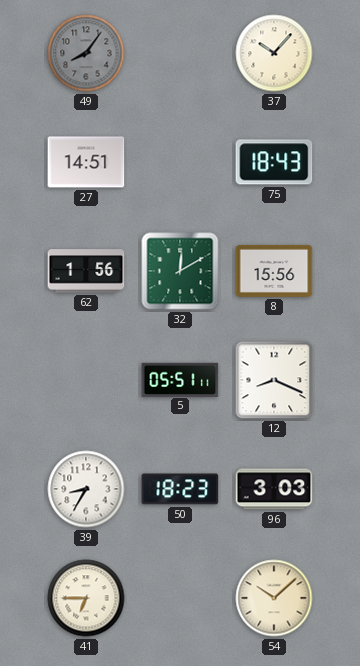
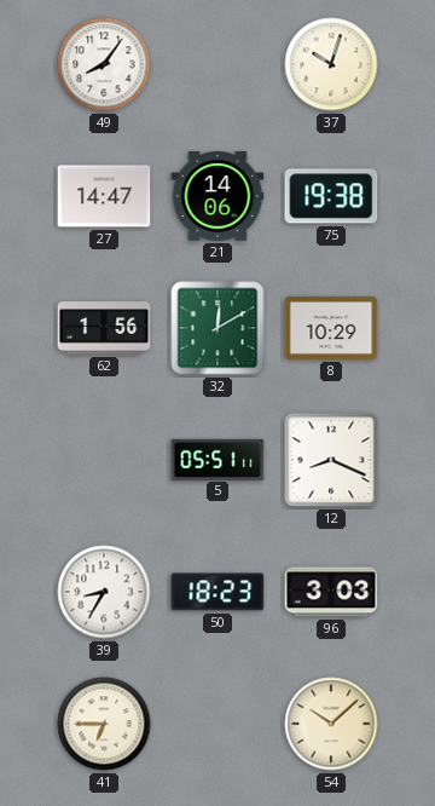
49 dial: grey -> white (104, 64)
37: 10:07 -> 10:03 (331, 64)
27: 14:51 -> 14:47 (104, 196)
21: none -> 14:06 (217, 196)
75: 18:43 -> 19:38 (331, 196)
8: 15:56 -> 10:29 (331, 328)
